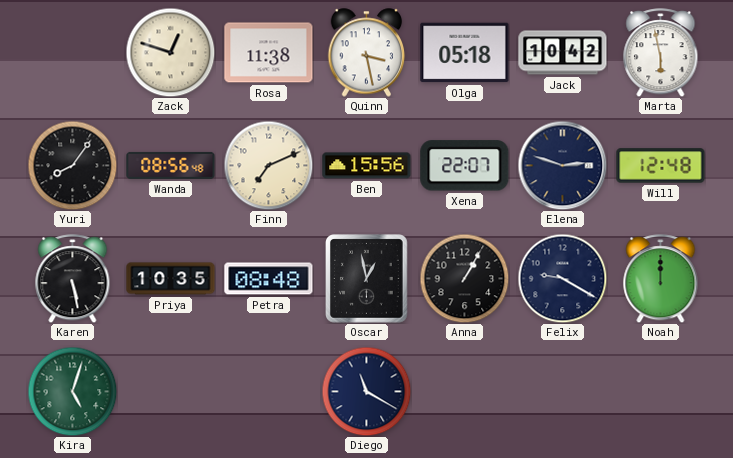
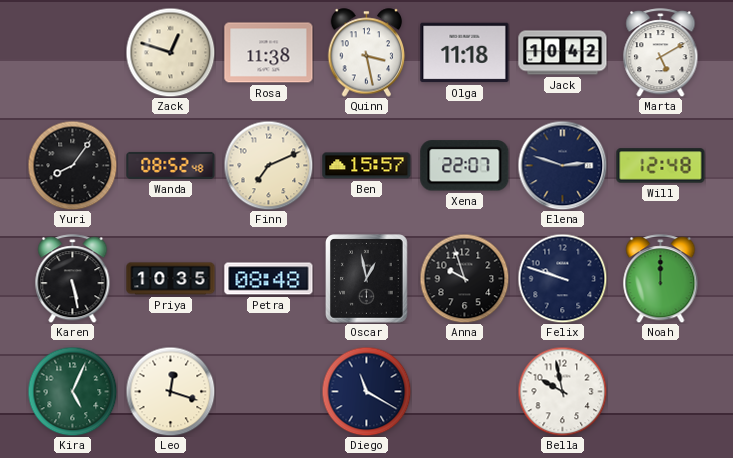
Olga: 05:18 -> 11:18 (465, 53)
Marta: 5:58 -> 5:10 (661, 53)
Wanda: 08:56 -> 08:52 (171, 165)
Ben: 15:56 -> 15:57 (367, 166)
Anna: 1:05 -> 9:57 (464, 278)
Felix: 9:20 -> 9:48 (562, 278)
Kira: 5:03 -> 5:04 (72, 391)
Leo: none -> 12:18 (170, 391)
Bella: none -> 9:58 (562, 391)
